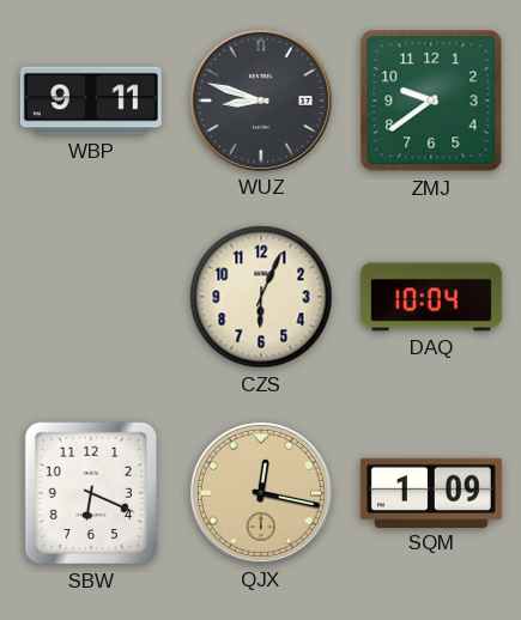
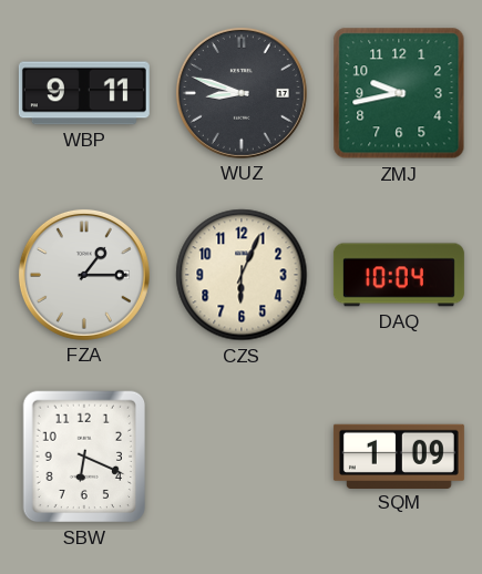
ZMJ: 9:39 -> 9:43 (399, 93)
FZA: none -> 1:15 (84, 275)
QJX: 12:17 -> none (261, 493)
